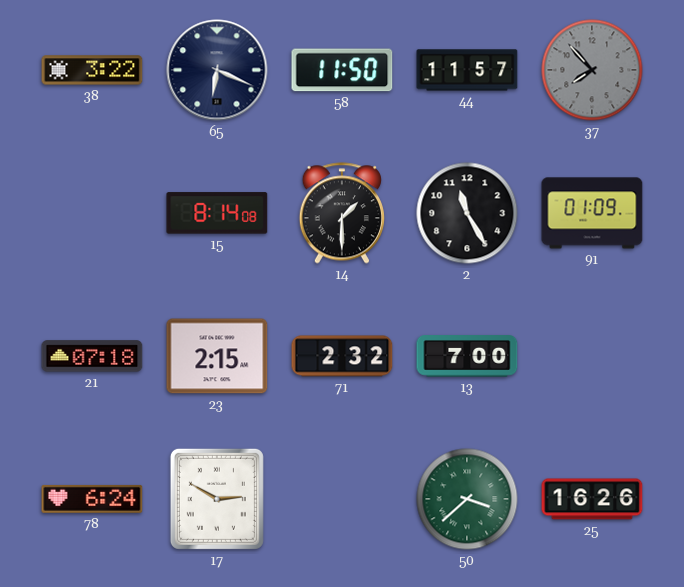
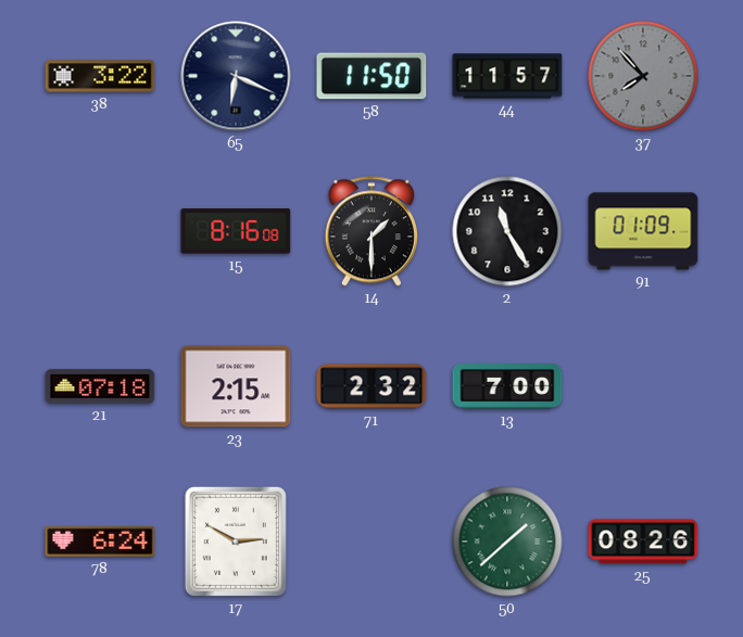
15: 8:14 -> 8:16 (236, 231)
50: 3:38 -> 1:38 (507, 542)
25: 16:26 -> 08:26 (643, 542)
